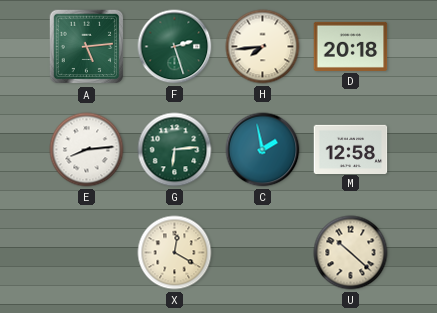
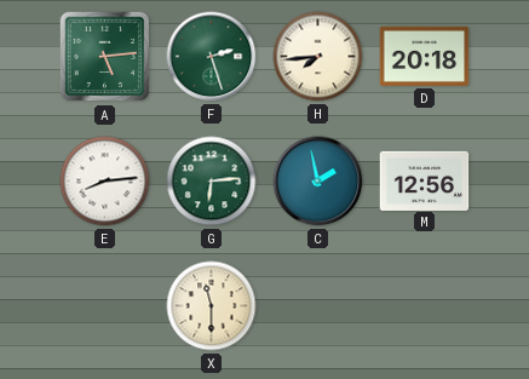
M: 12:58 -> 12:56 (425, 180)
X: 12:20 -> 11:30 (212, 306)
U: 10:22 -> none (351, 253)
